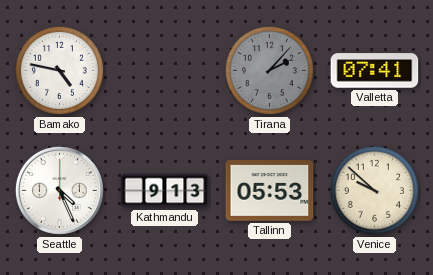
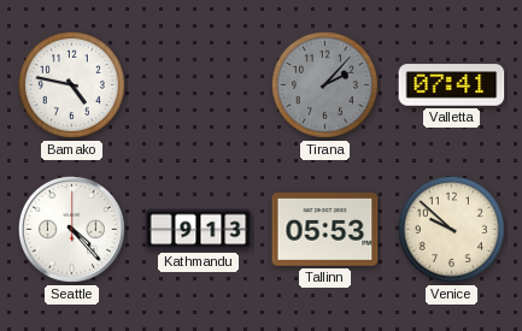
Seattle: 4:26 -> 4:23 (71, 229)
